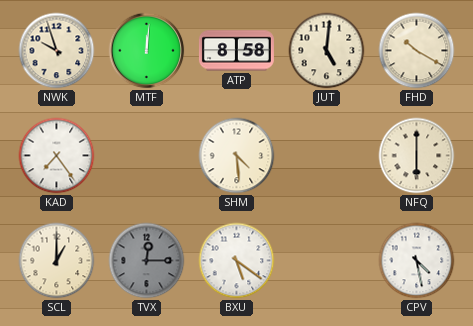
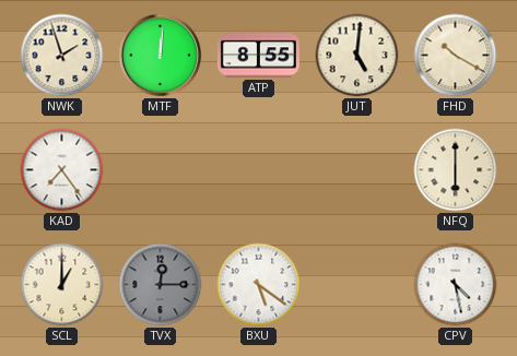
NWK: 9:57 -> 1:57 (62, 56)
ATP: 8:58 -> 8:55 (258, 56)
SHM: 4:29 -> none (237, 156)
